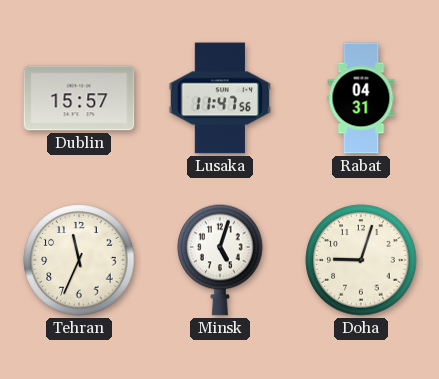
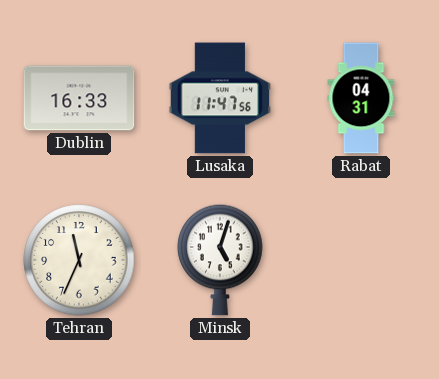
Dublin: 15:57 -> 16:33 (79, 98)
Doha: 9:03 -> none (361, 260)
